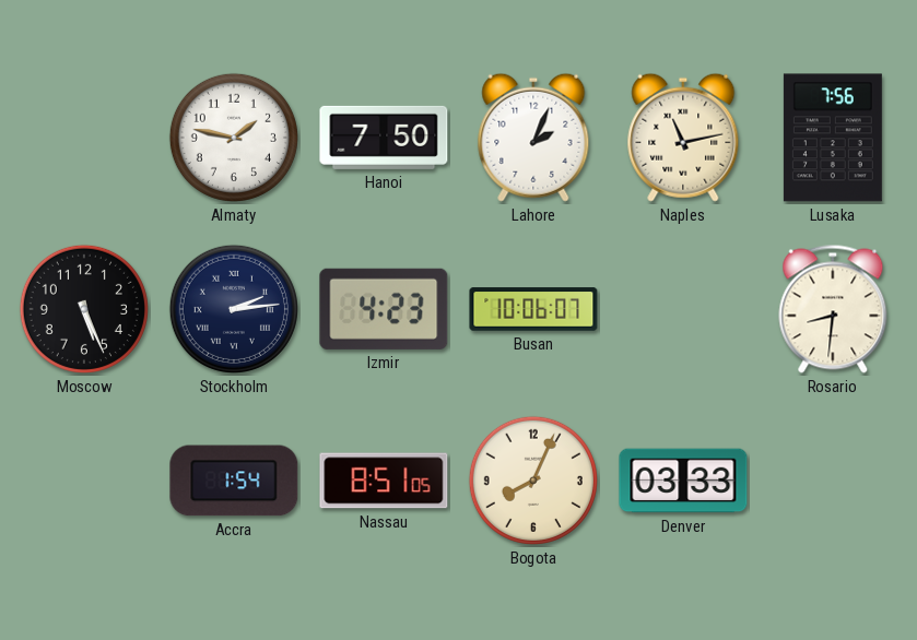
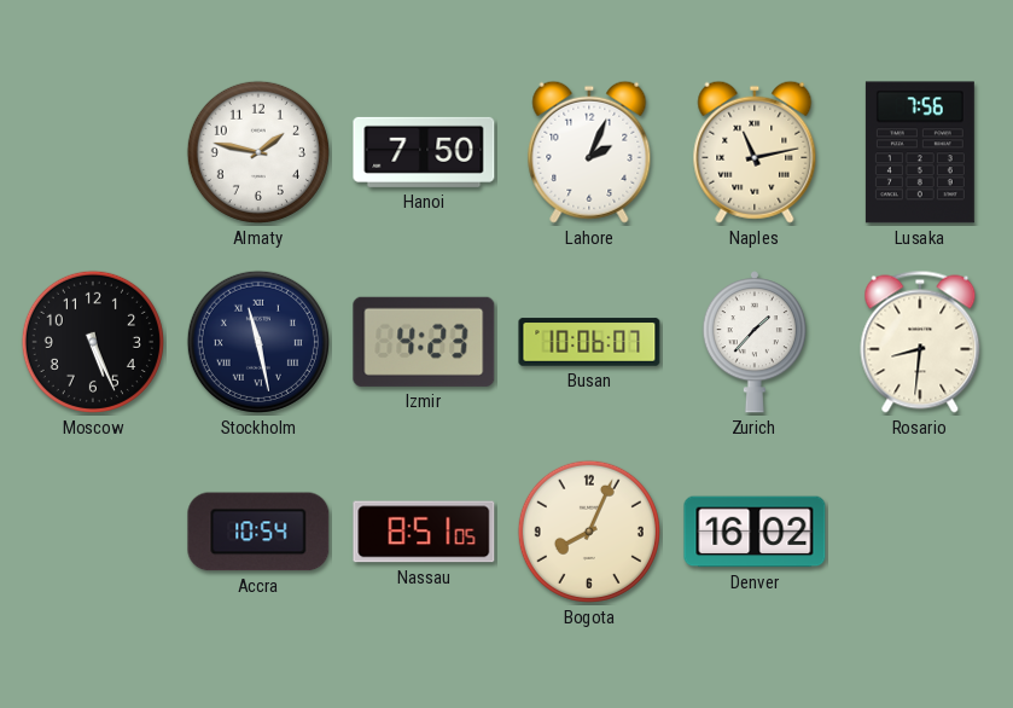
Stockholm: 2:14 -> 11:28 (258, 342)
Zurich: none -> 1:37 (753, 342)
Accra: 1:54 -> 10:54 (258, 532)
Denver: 03:33 -> 16:02 (755, 532)
